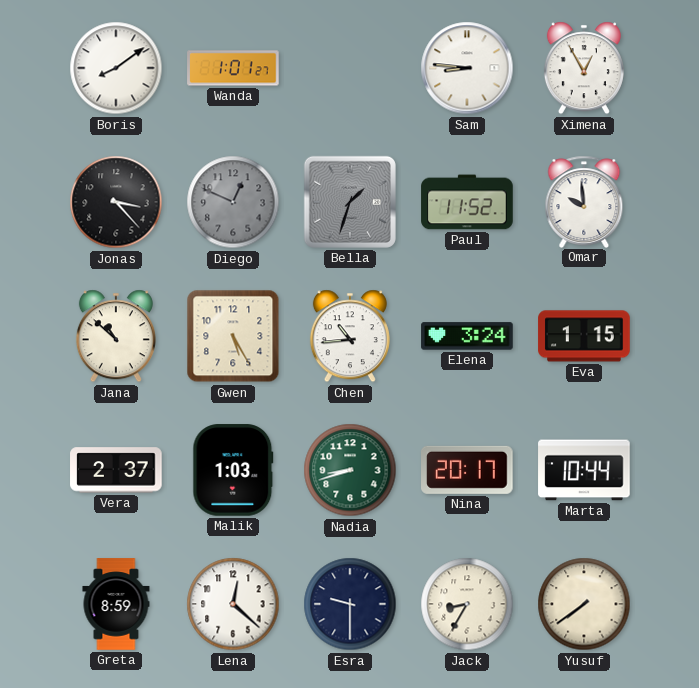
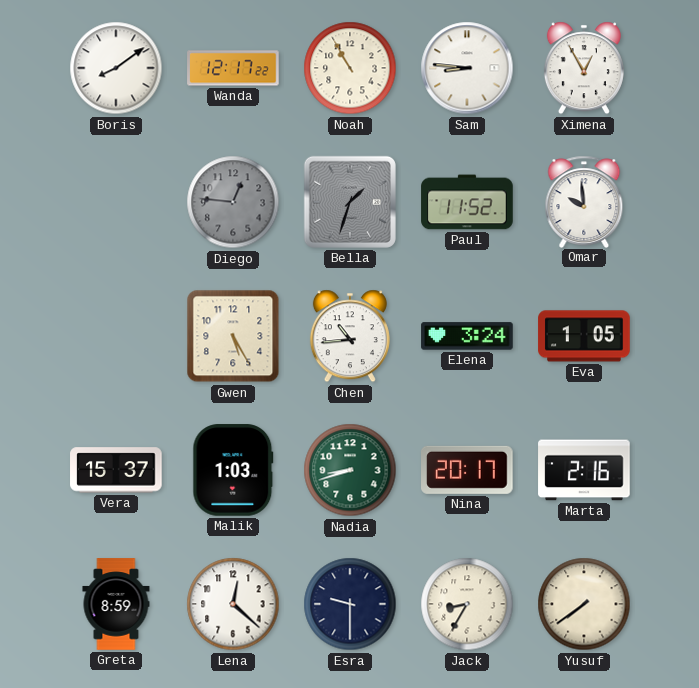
Wanda: 1:01 -> 12:17 (233, 68)
Noah: none -> 10:55 (350, 68)
Jonas: 3:23 -> none (116, 202)
Diego: 12:49 -> 12:46 (233, 202)
Jana: 10:52 -> none (116, 336)
Eva: 1:15 -> 1:05 (584, 336)
Vera: 2:37 -> 15:37 (116, 470)
Marta: 10:44 -> 2:16 (584, 470)
